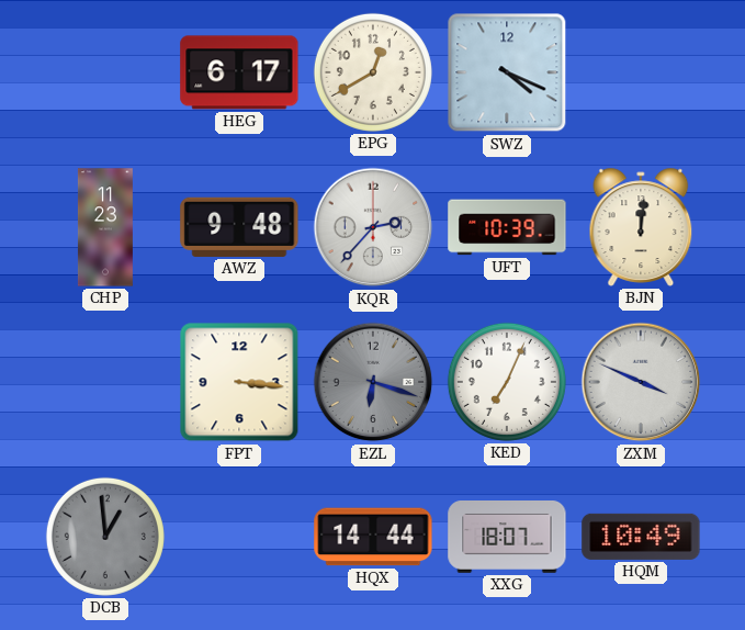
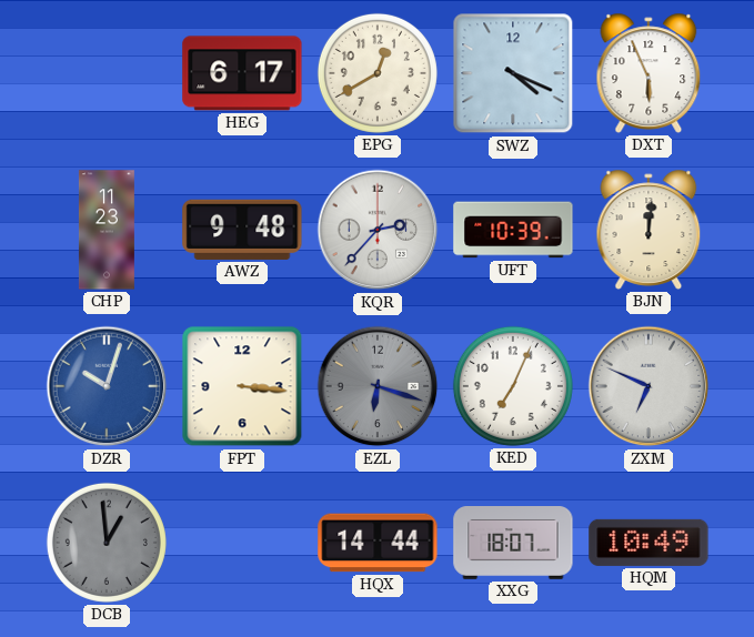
DXT: none -> 5:56 (649, 73)
DZR: none -> 10:03 (107, 386)
ZXM: 3:49 -> 6:49 (649, 386)
